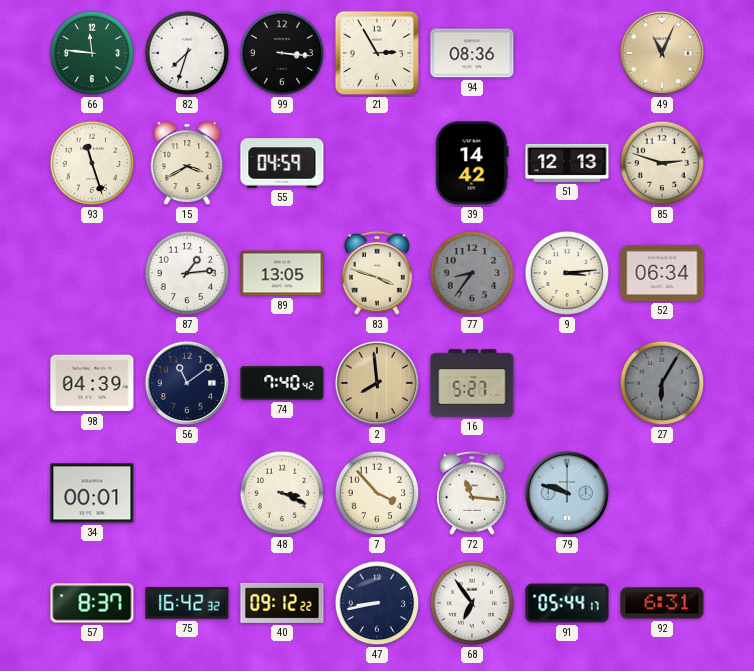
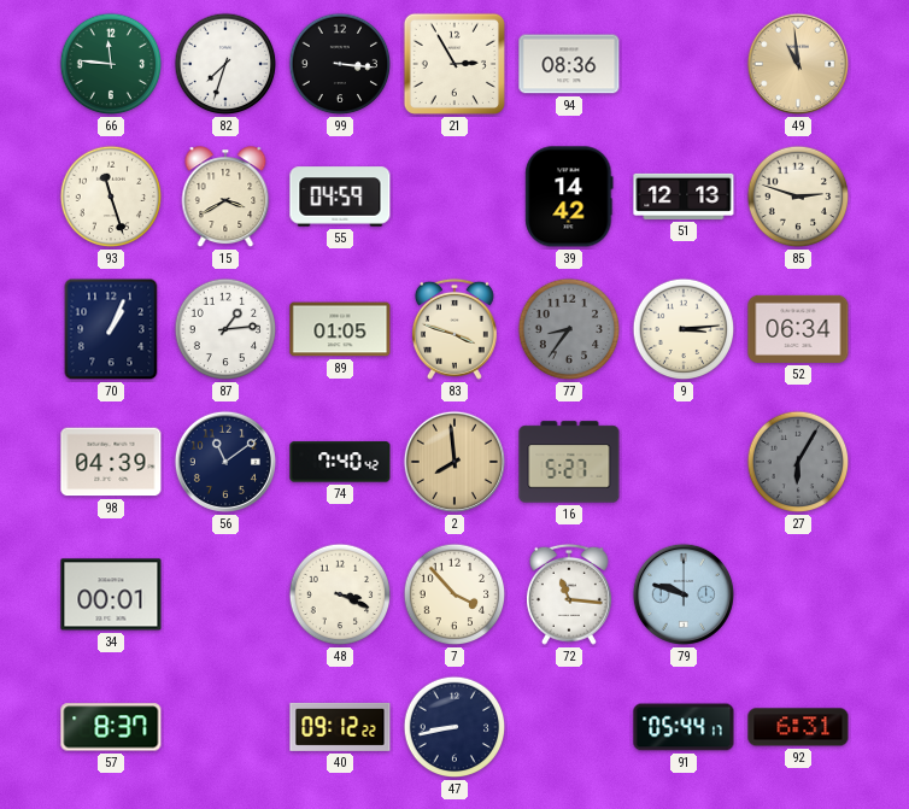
49: 11:04 -> 10:59 (798, 64)
70: none -> 1:04 (111, 329)
89: 13:05 -> 01:05 (340, 329)
75: 16:42 -> none (187, 603)
68: 6:54 -> none (472, 603)
